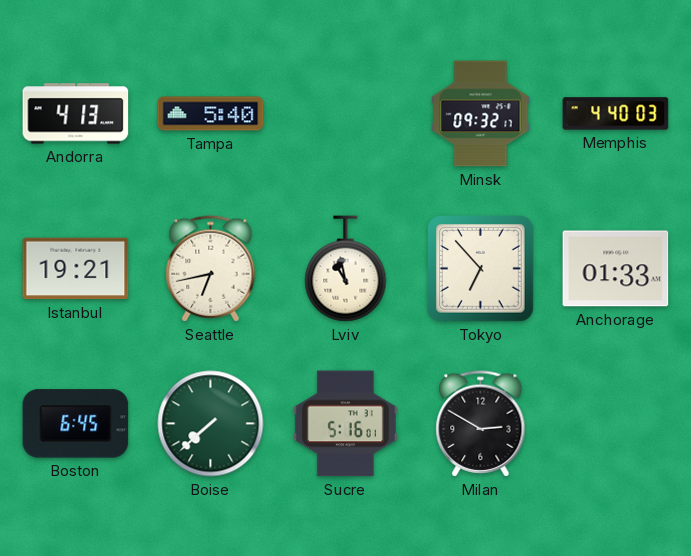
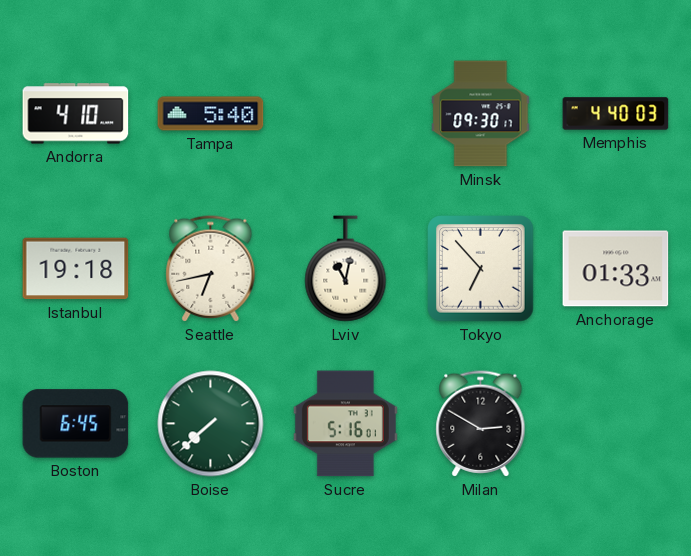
Andorra: 4:13 -> 4:10 (76, 114)
Minsk: 09:32 -> 09:30 (481, 114)
Istanbul: 19:21 -> 19:18 (76, 269)
Lviv: 10:58 -> 11:02 (346, 269)
